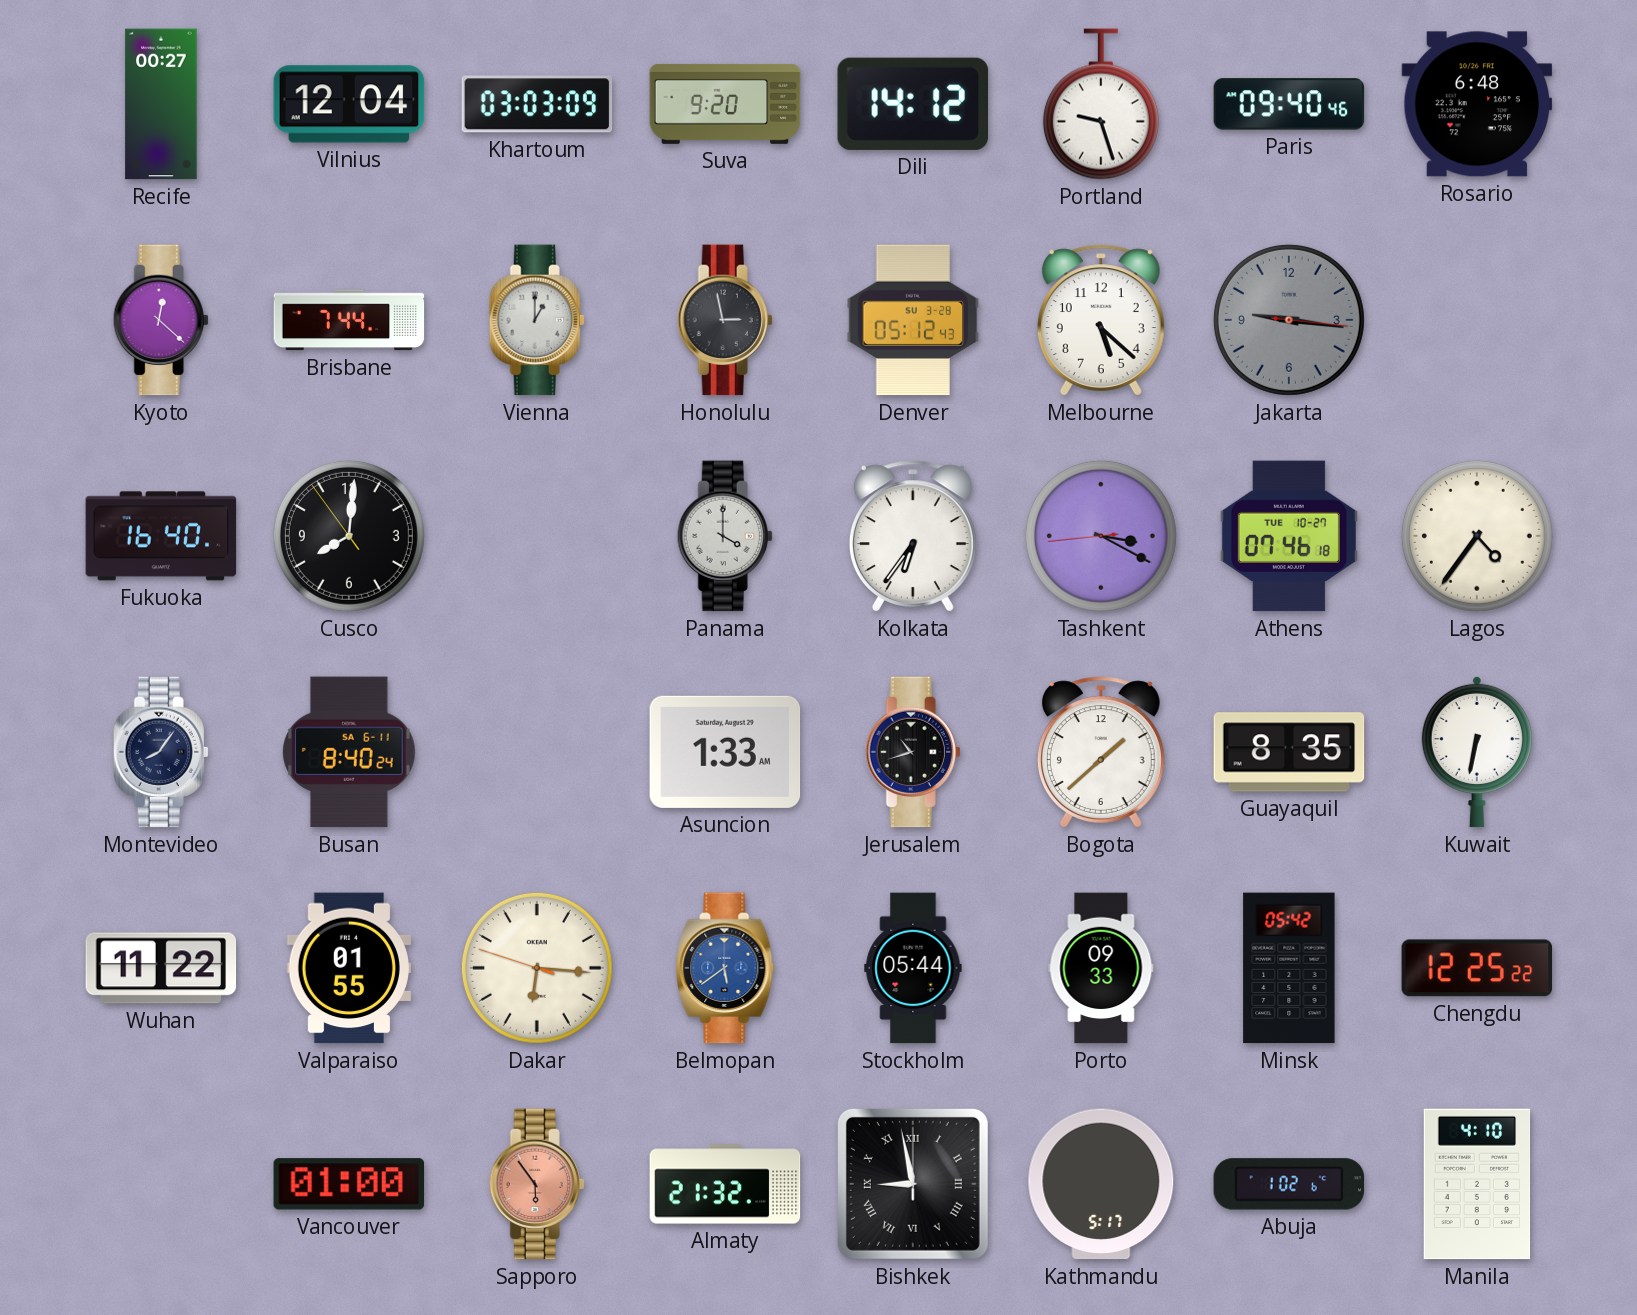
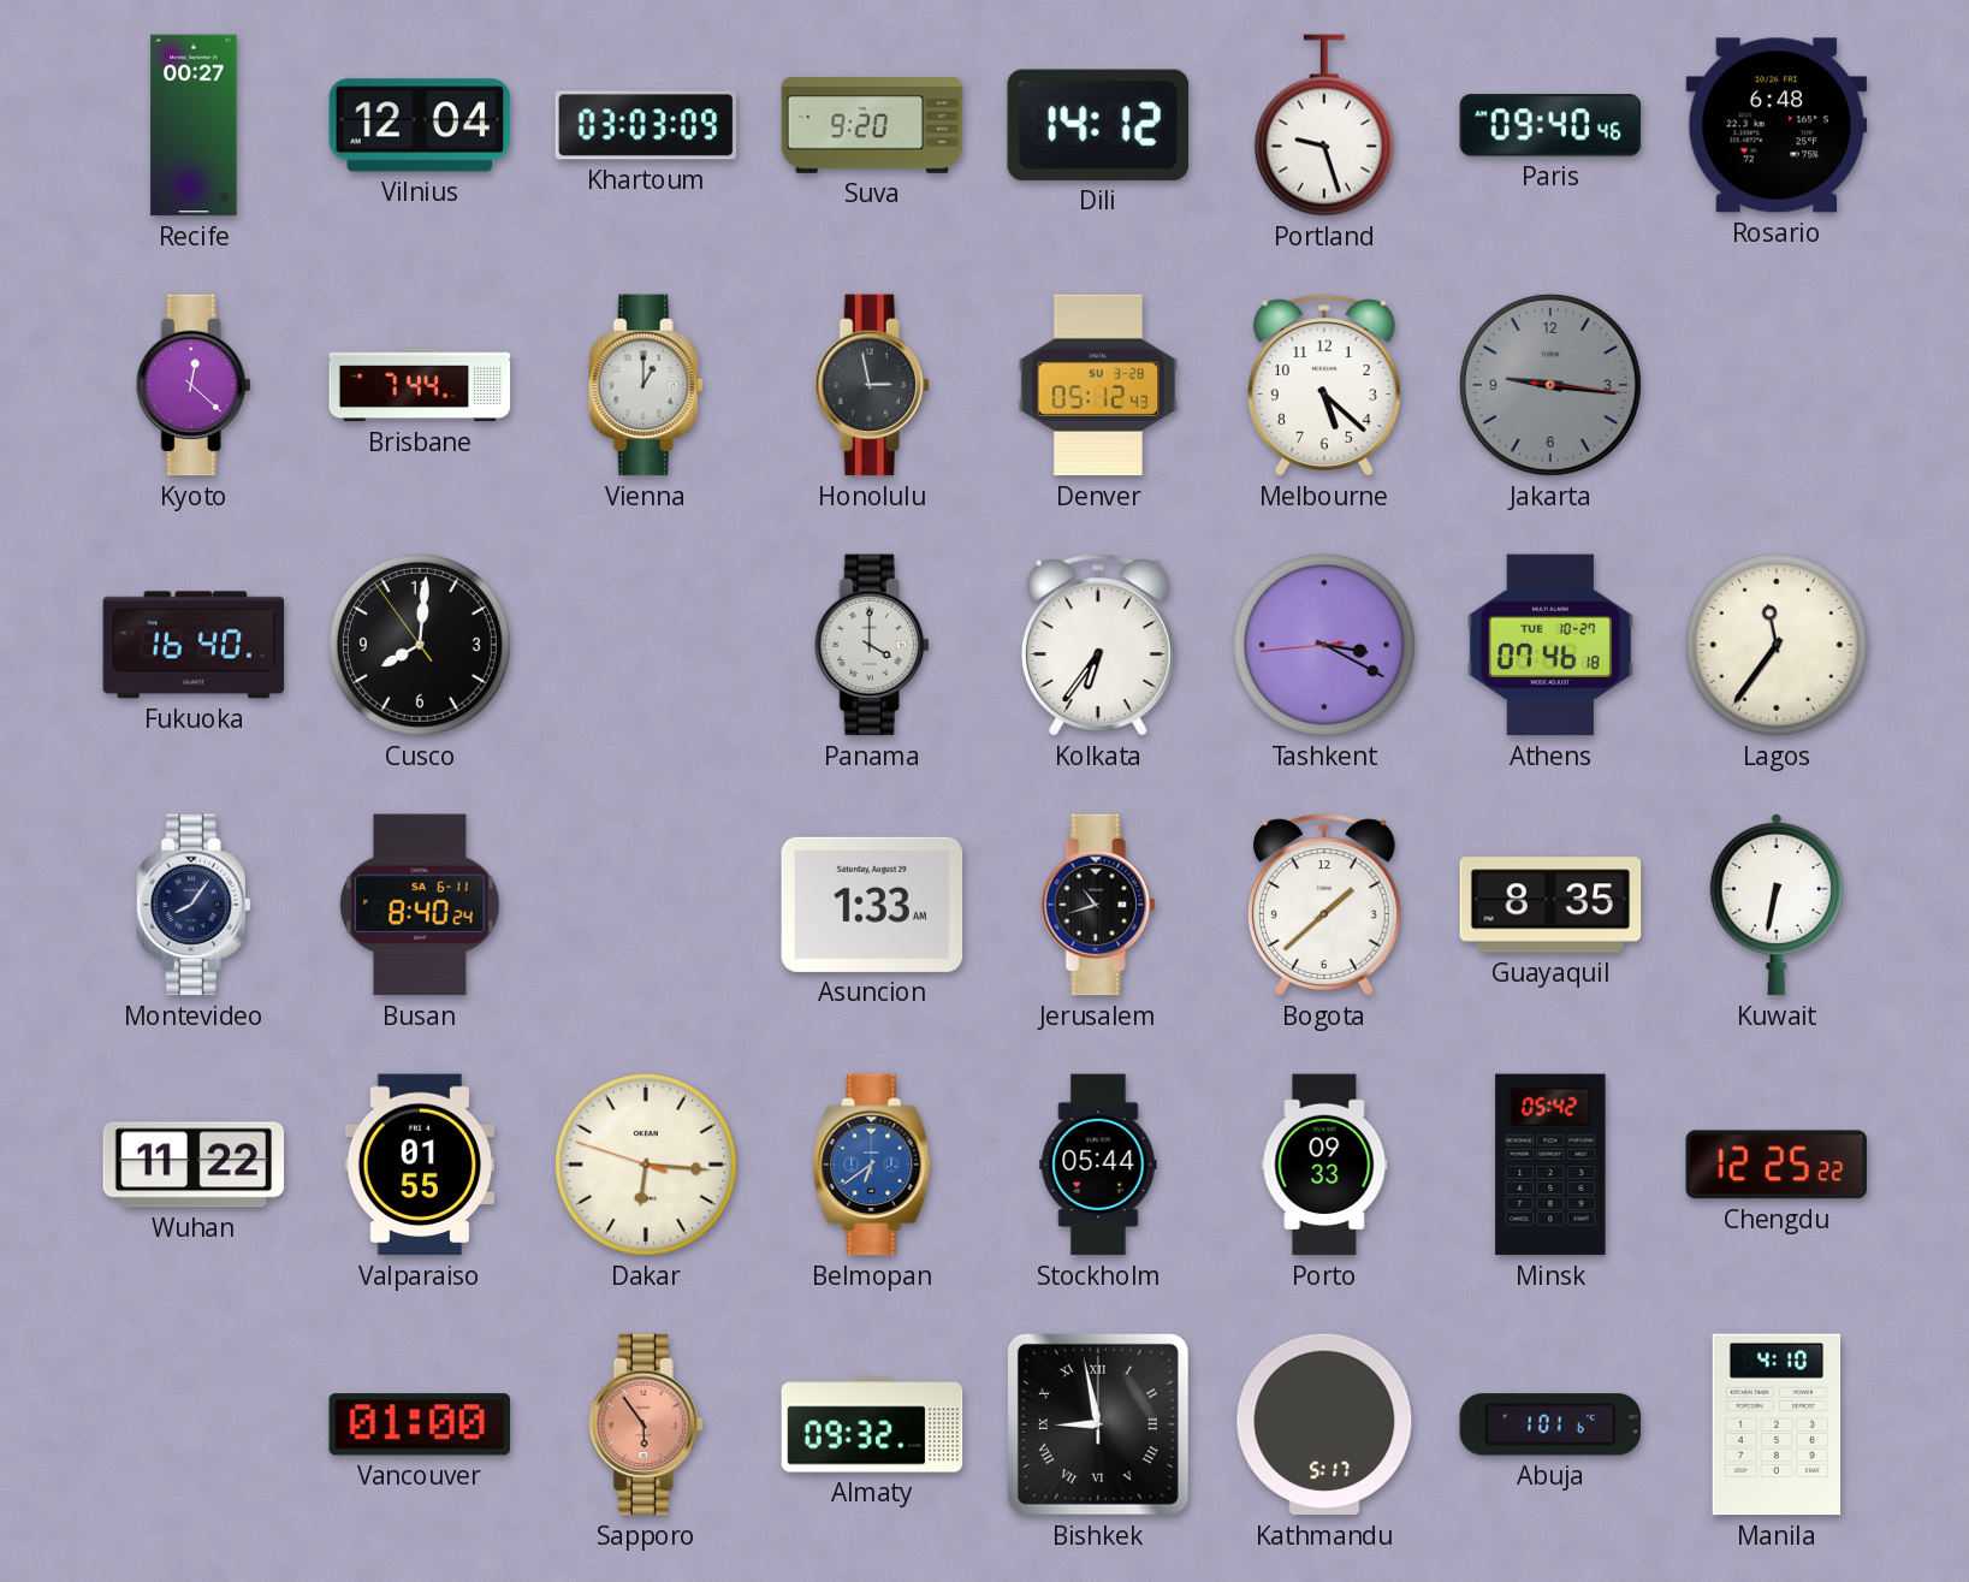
Lagos: 4:36 -> 11:36 (1777, 645)
Belmopan: 5:39 -> 6:39 (872, 1165)
Almaty: 21:32 -> 09:32 (872, 1424)
Abuja: 1:02 -> 1:01 (1550, 1424)
